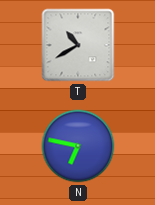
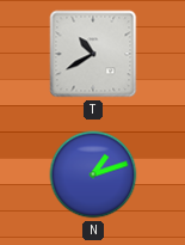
N: 6:47 -> 1:12 (93, 174)
